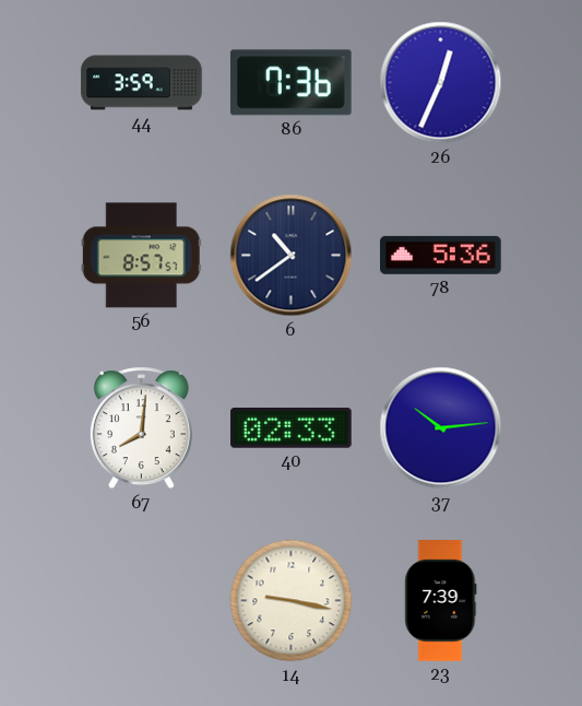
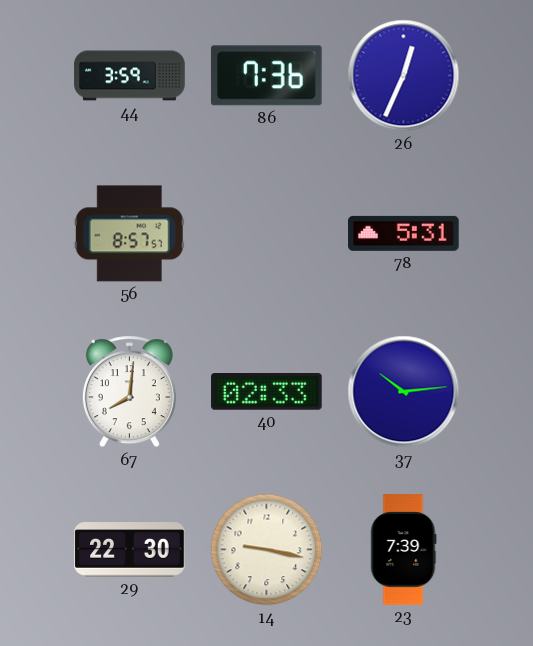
6: 10:39 -> none (292, 256)
78: 5:36 -> 5:31 (404, 233)
29: none -> 22:30 (130, 550)
